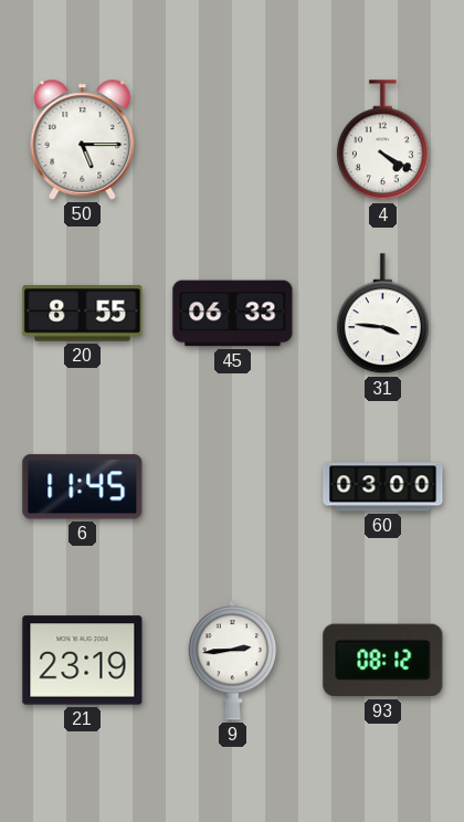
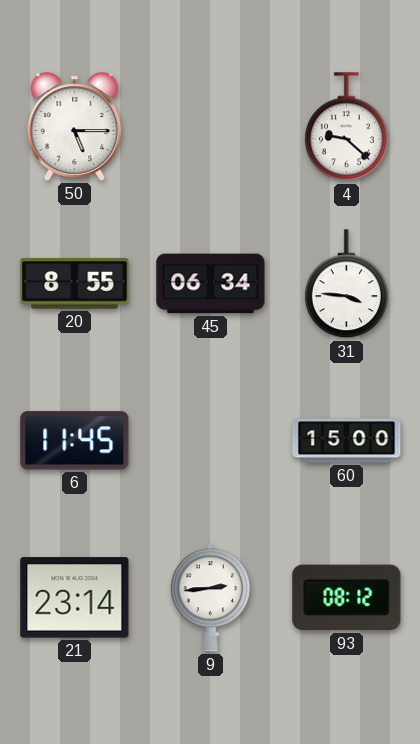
4: 4:20 -> 9:22 (346, 127)
45: 06:33 -> 06:34 (211, 284)
60: 03:00 -> 15:00 (347, 441)
21: 23:19 -> 23:14 (75, 598)
